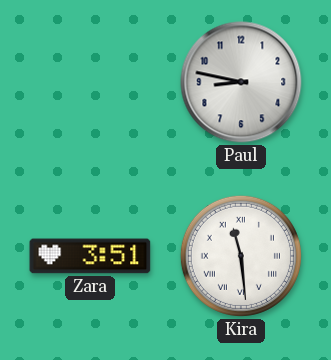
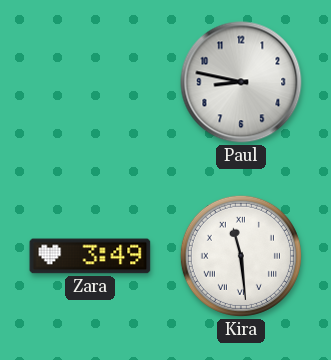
Zara: 3:51 -> 3:49 (90, 256)
